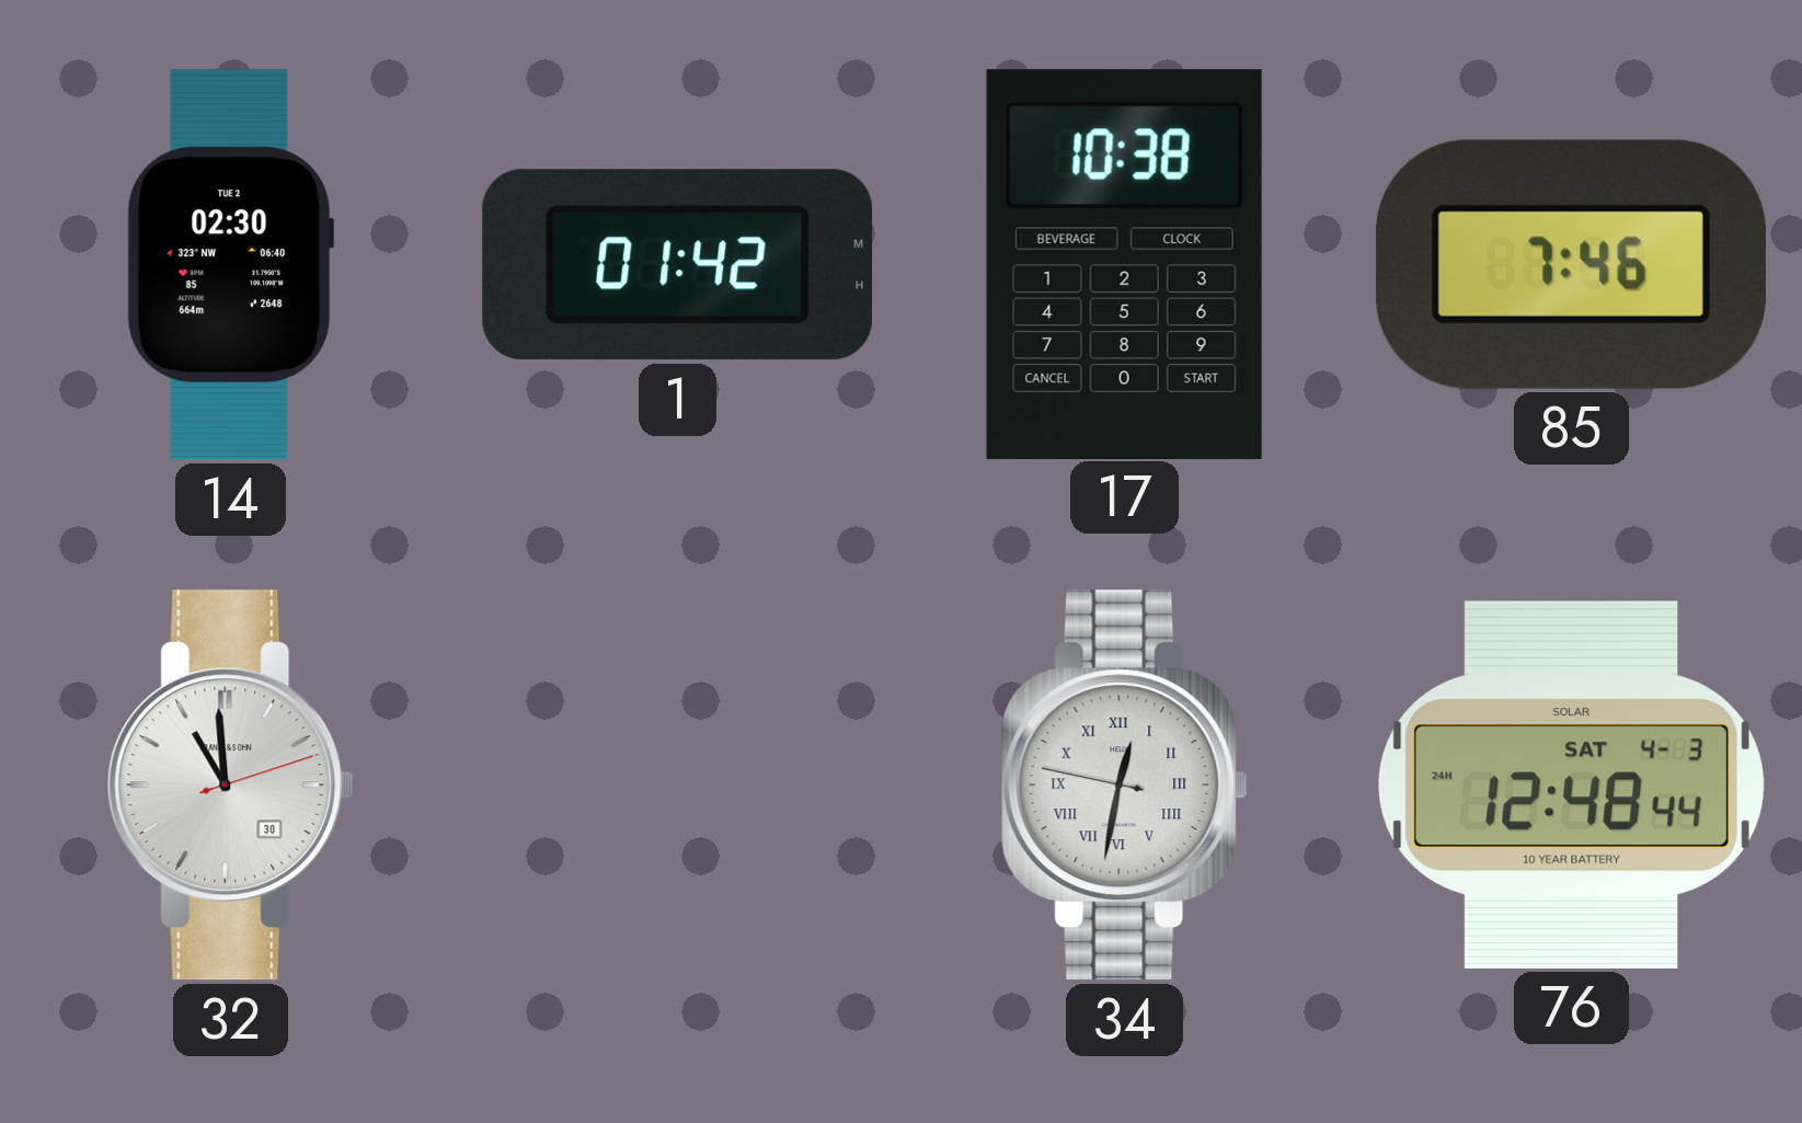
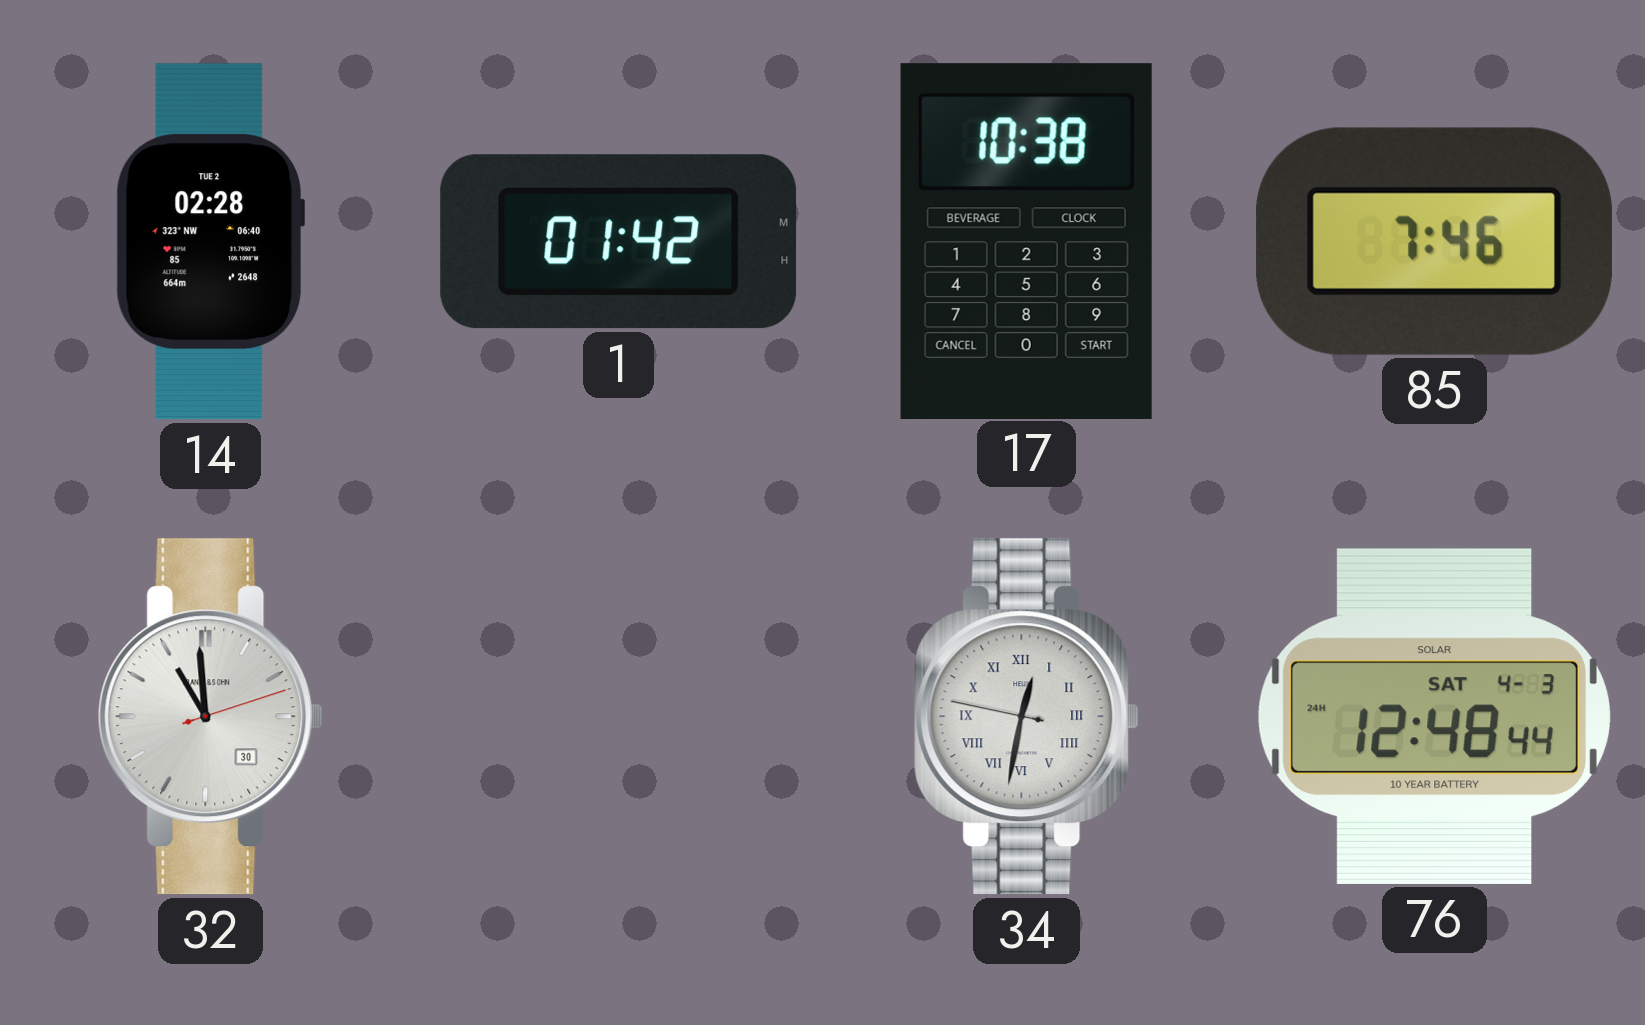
14: 02:30 -> 02:28 (209, 242)
